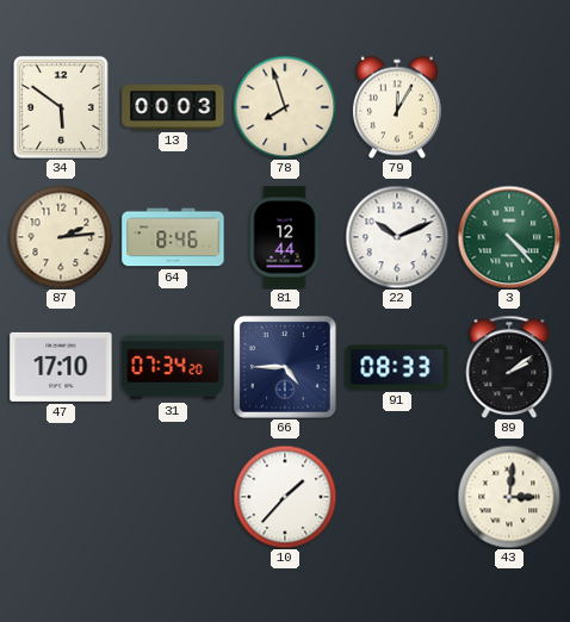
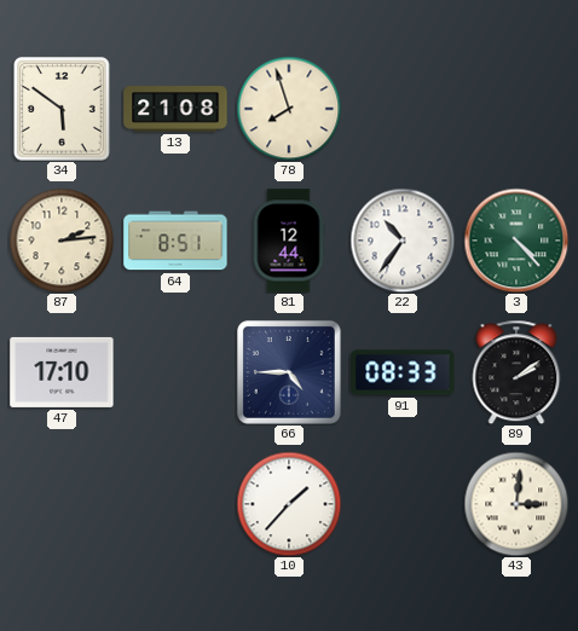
13: 00:03 -> 21:08 (175, 109)
79: 12:05 -> none (397, 107)
64: 8:46 -> 8:51 (175, 241)
22: 10:11 -> 10:36 (403, 241)
31: 07:34 -> none (173, 367)
